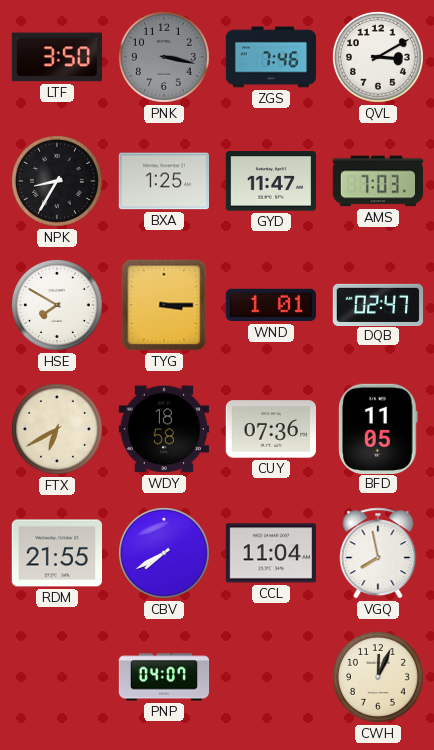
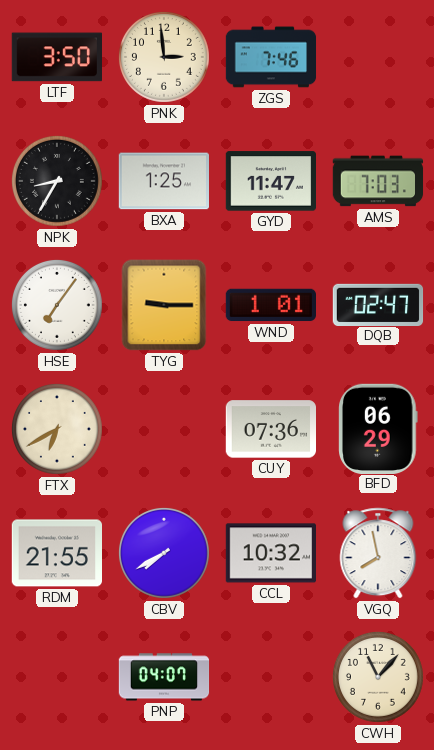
PNK: 3:17 -> 2:59 (164, 57)
PNK dial: grey -> cream (164, 57)
QVL: 3:10 -> none (378, 57)
HSE: 7:50 -> 7:06 (57, 305)
TYG: 3:15 -> 9:15 (164, 305)
WDY: 18:58 -> none (163, 429)
BFD: 11:05 -> 06:29 (378, 428)
CCL: 11:04 -> 10:32 (271, 553)
CWH: 12:04 -> 11:07 (378, 677)
